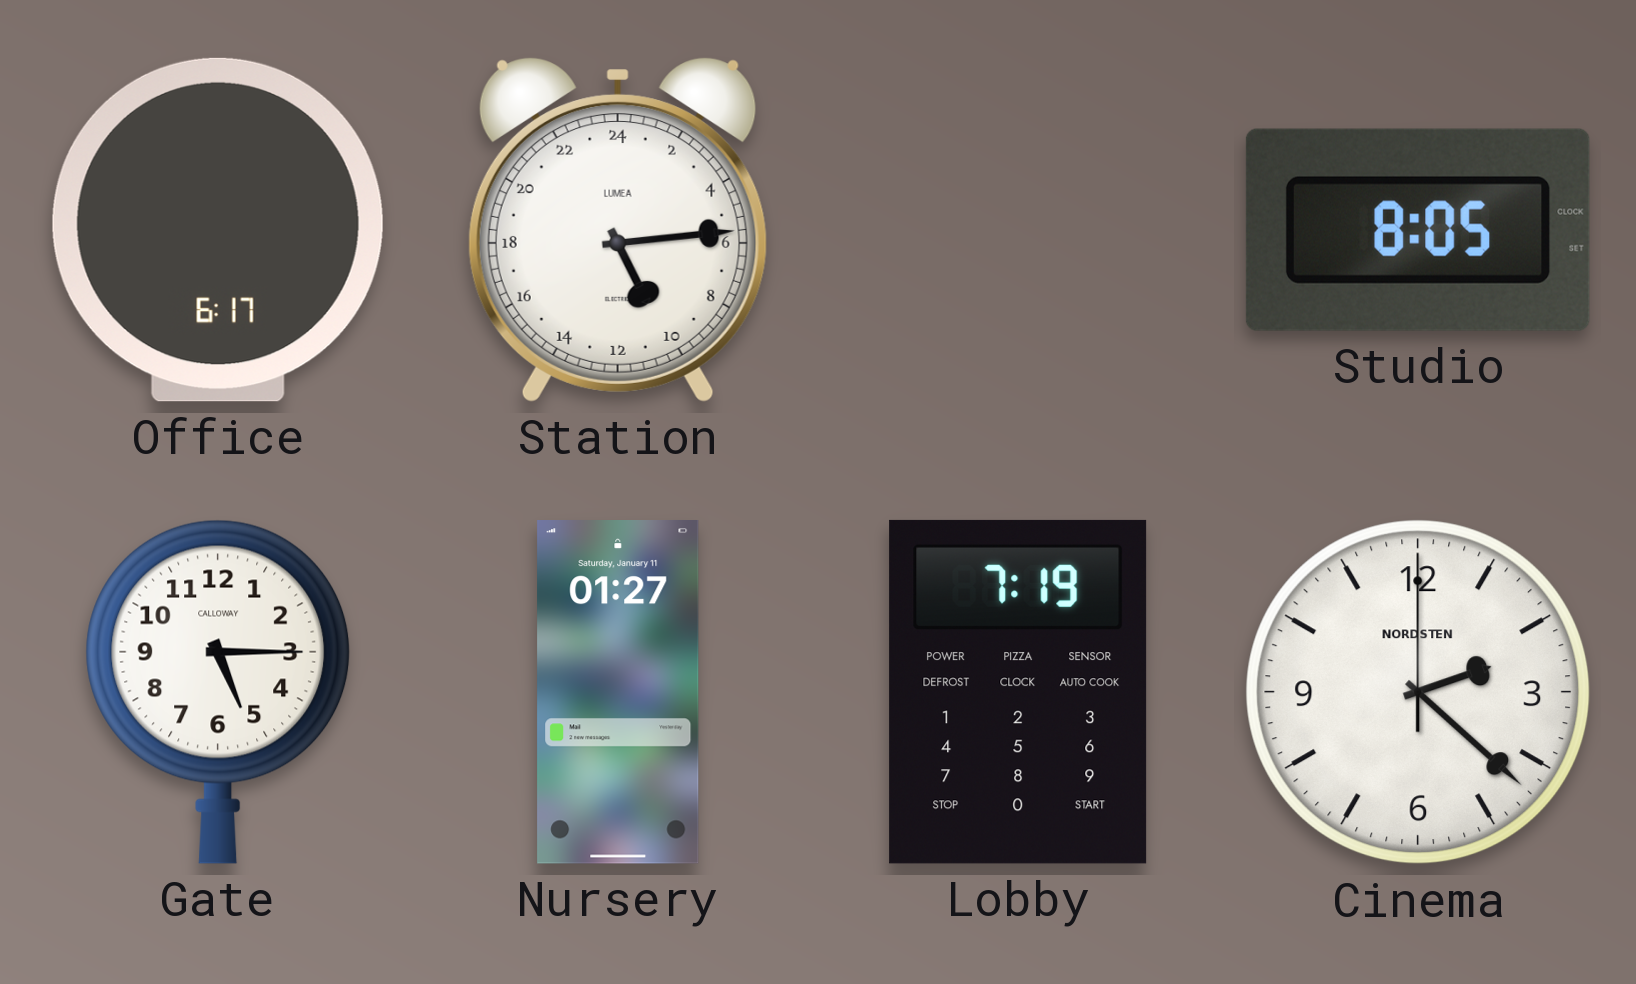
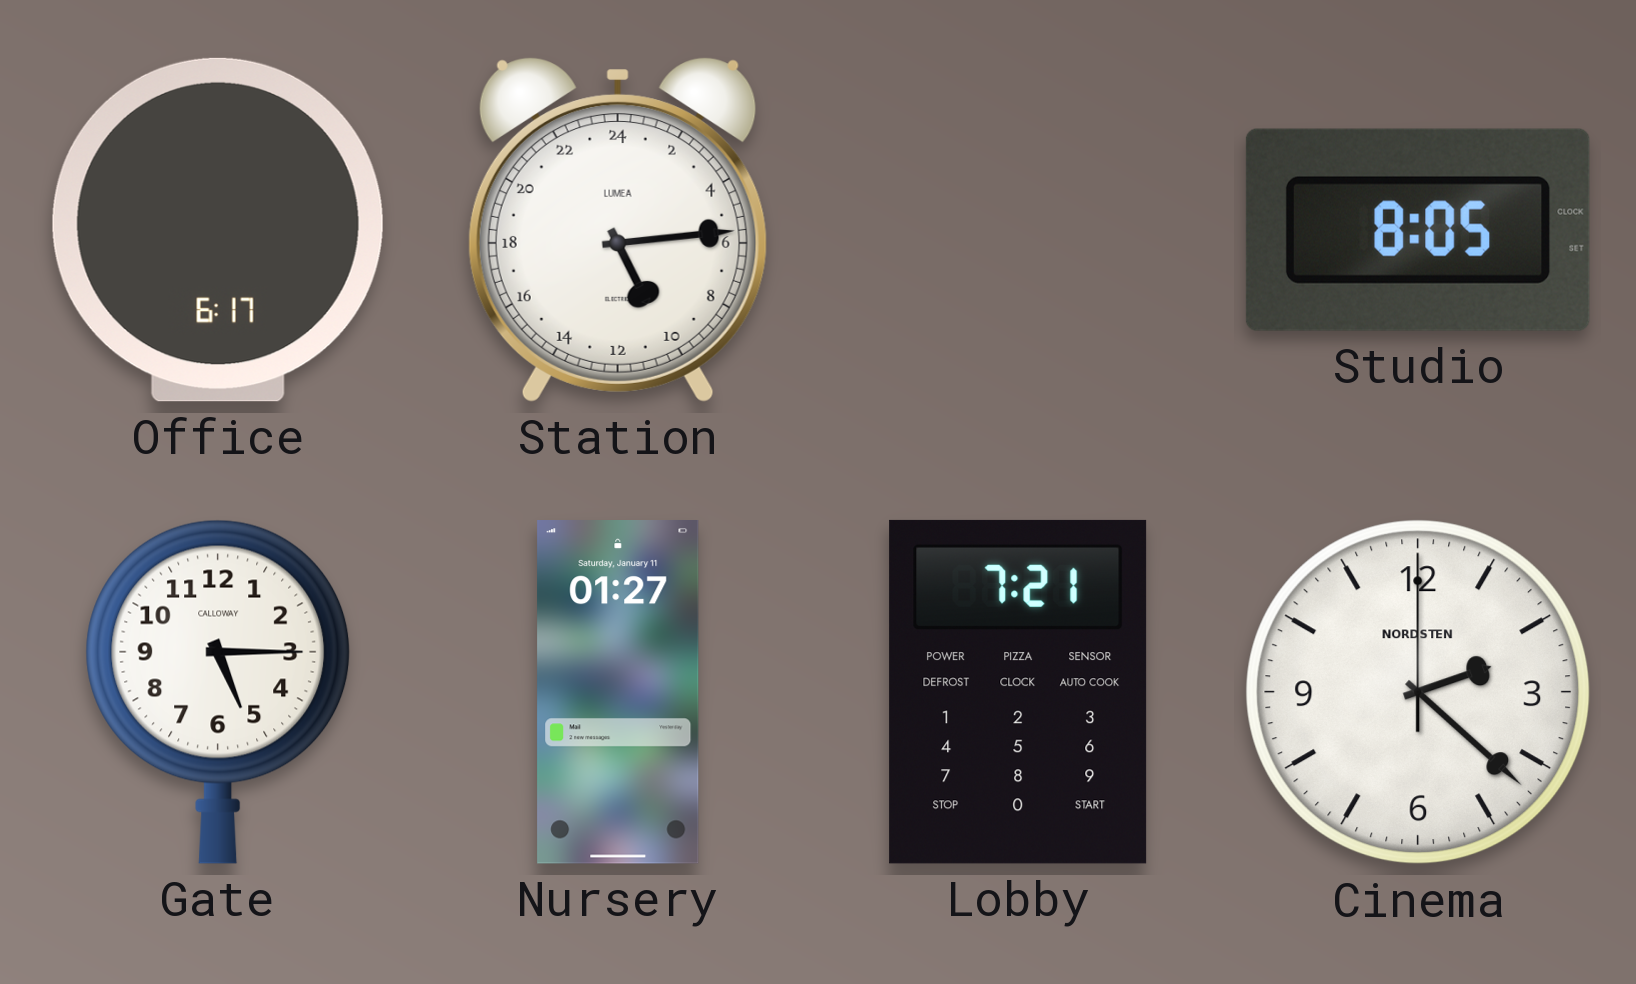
Lobby: 7:19 -> 7:21 (1018, 692)
